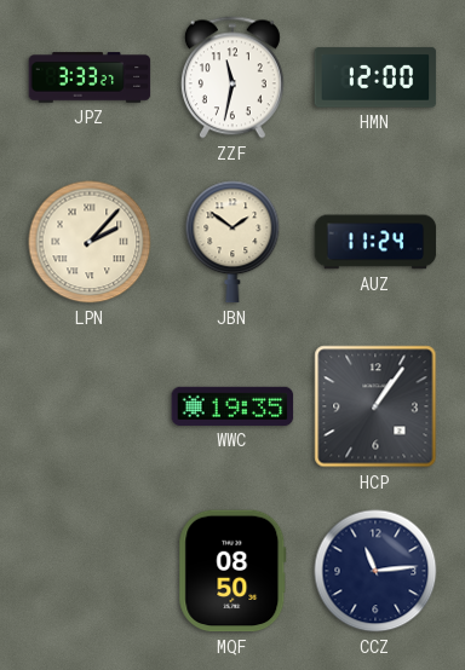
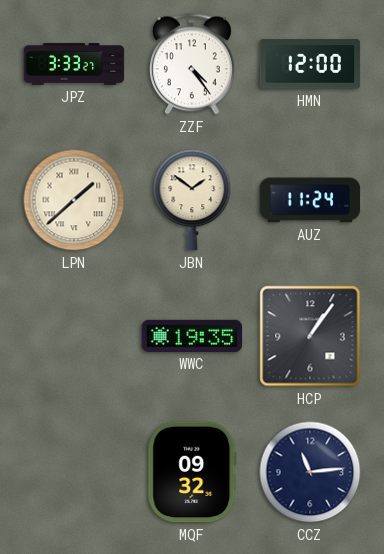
ZZF: 11:32 -> 4:24 (192, 64)
LPN: 2:07 -> 1:38 (74, 200)
MQF: 08:50 -> 09:32 (192, 472)
